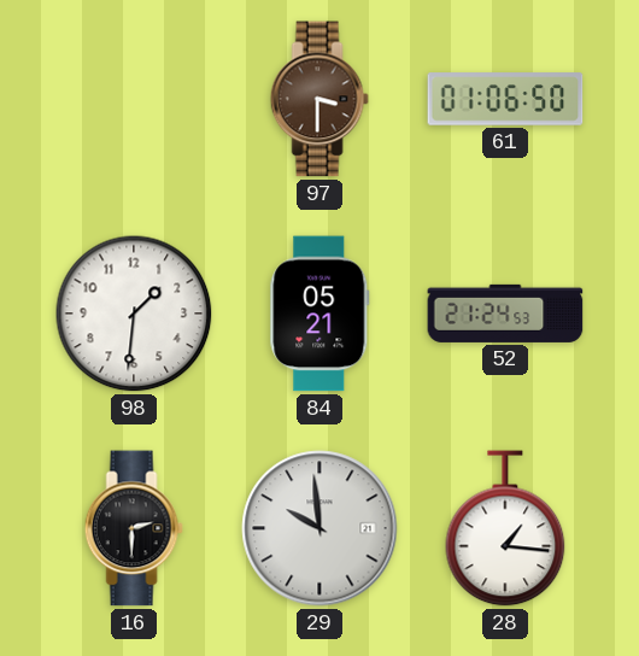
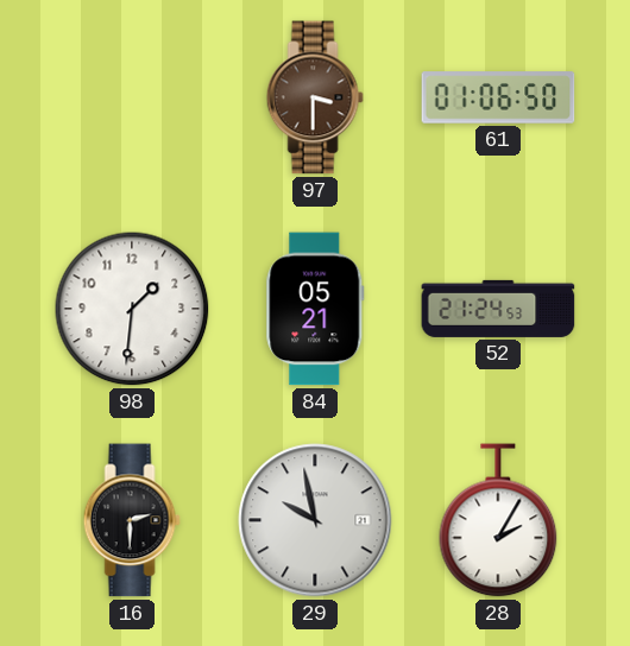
29: 9:59 -> 9:58 (315, 520)
28: 1:16 -> 2:05 (498, 520)
